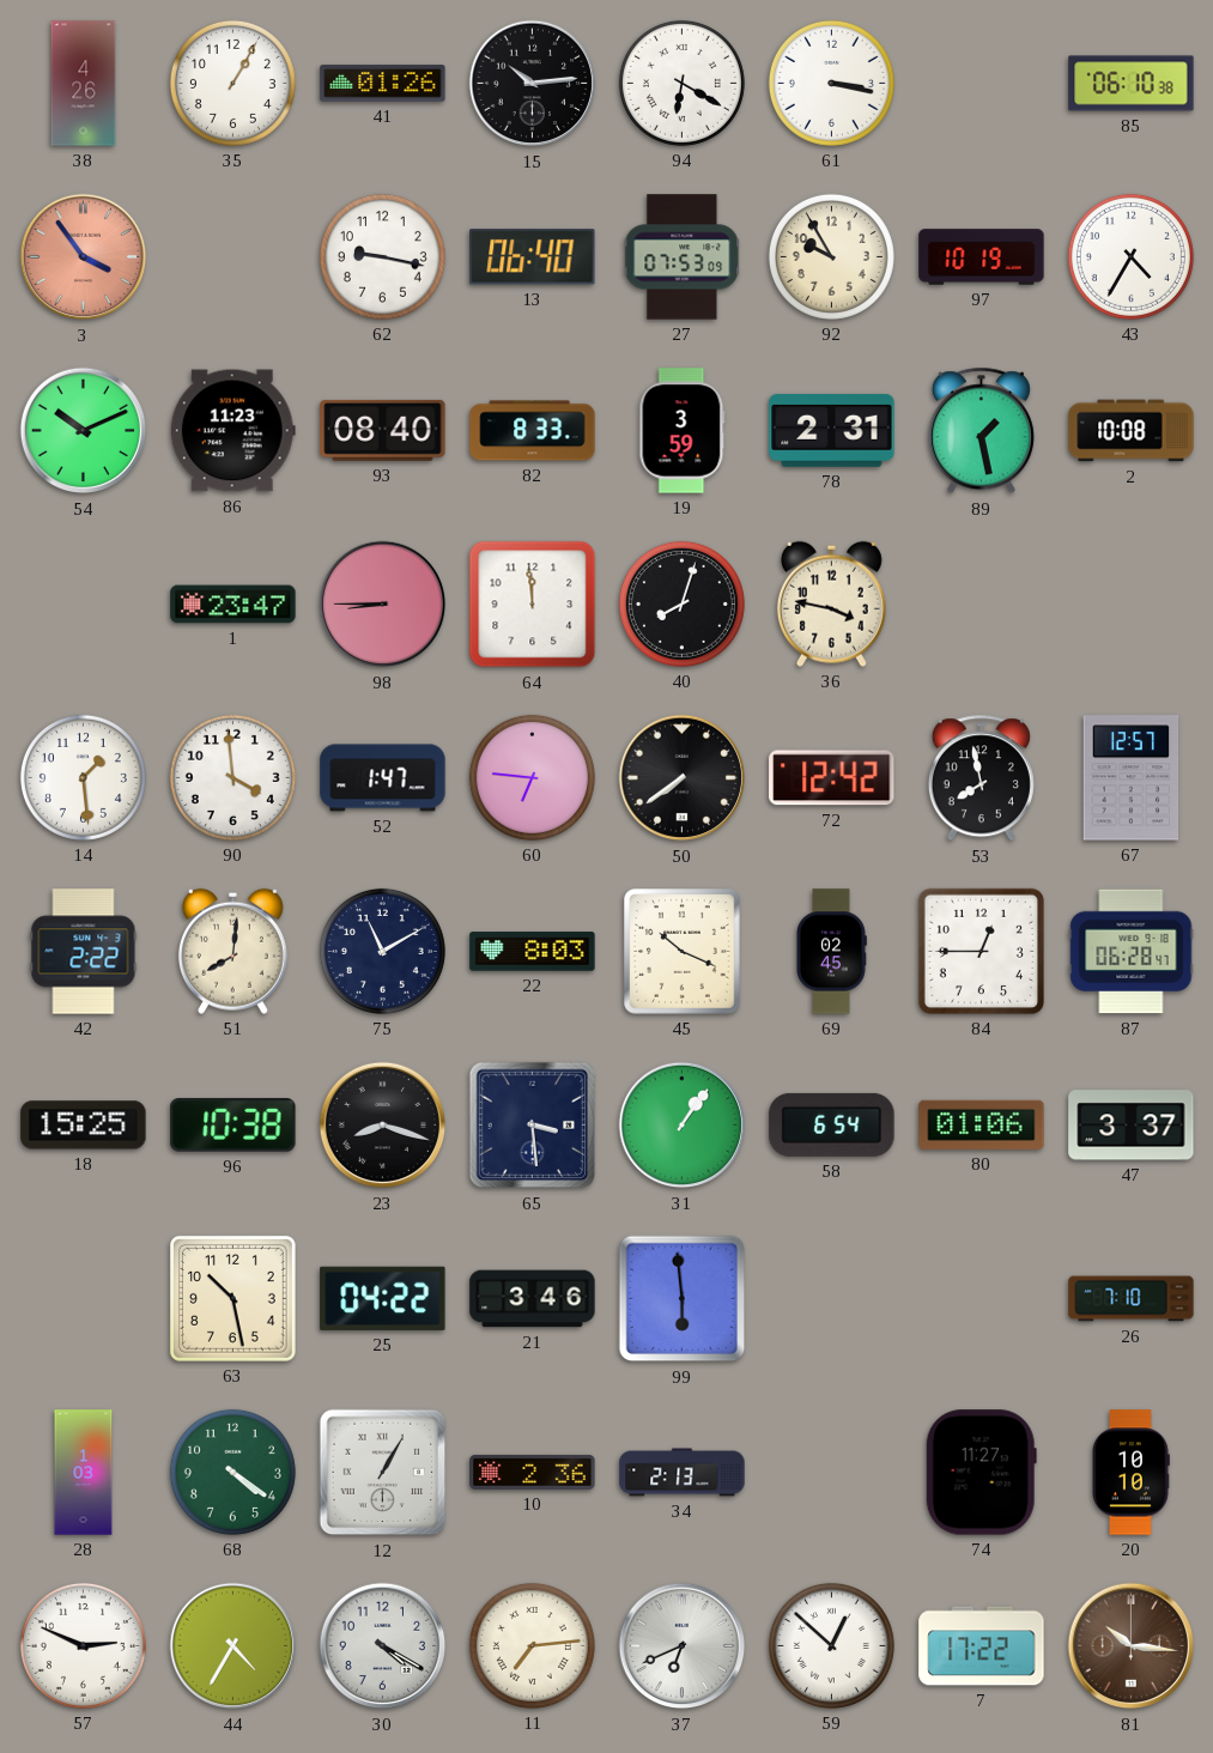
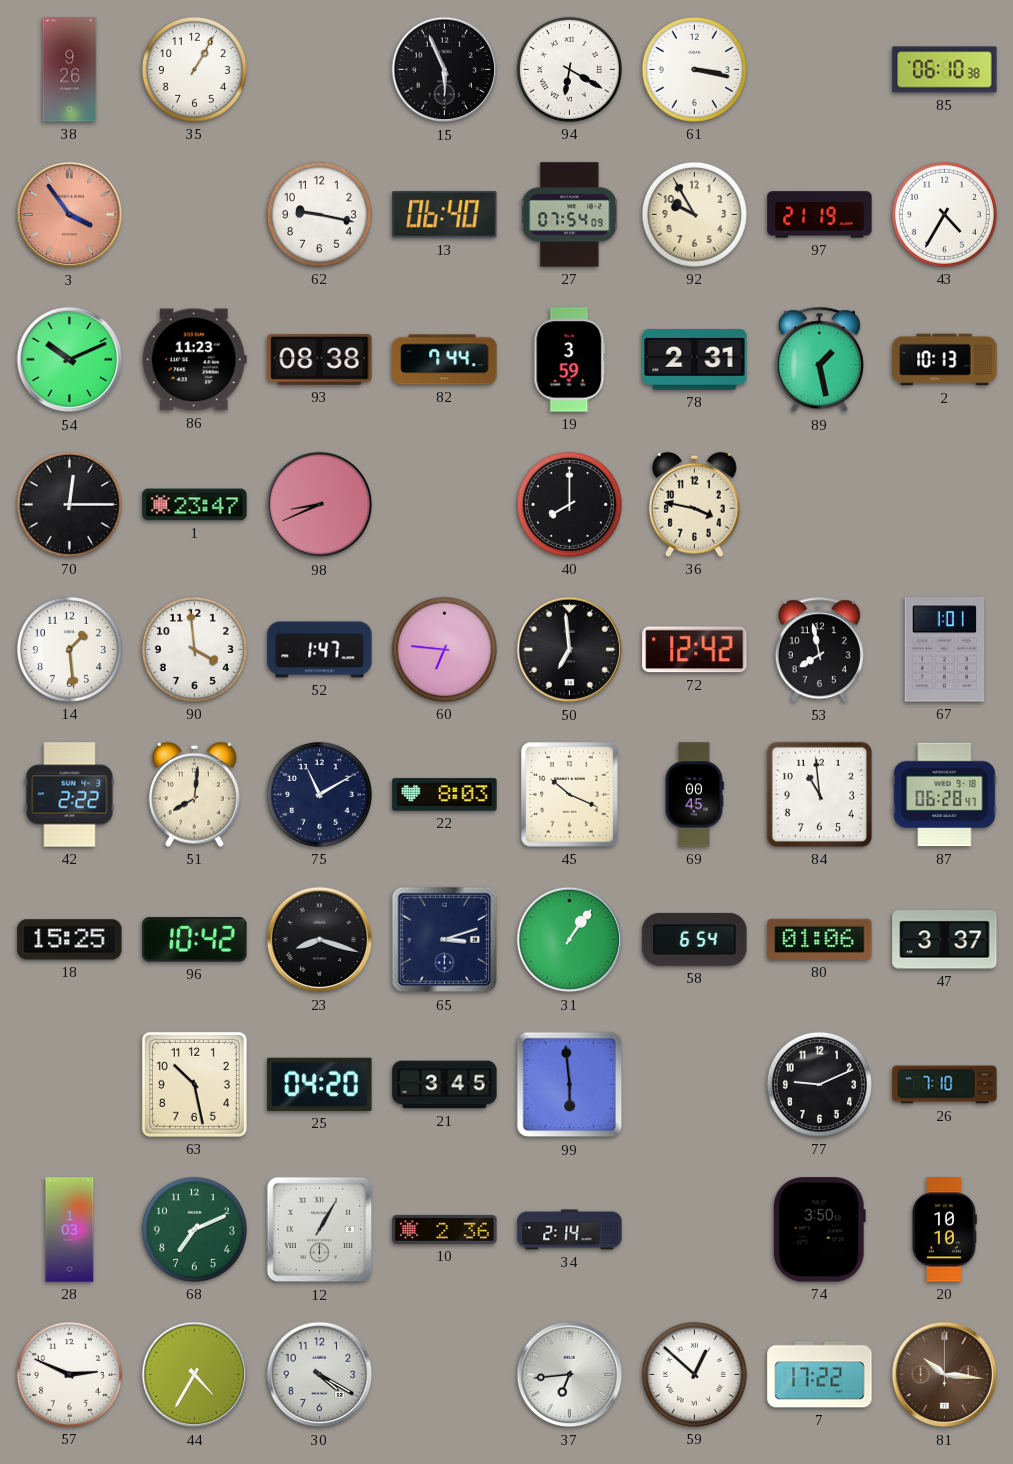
38: 4:26 -> 9:26 (70, 70)
41: 01:26 -> none (383, 84)
15: 10:14 -> 5:56 (445, 70)
27: 07:53 -> 07:54 (570, 215)
97: 10:19 -> 21:19 (820, 215)
93: 08:40 -> 08:38 (320, 359)
82: 8:33 -> 7:44 (445, 360)
2: 10:08 -> 10:13 (945, 360)
70: none -> 12:15 (69, 504)
98: 8:45 -> 8:41 (320, 505)
64: 11:59 -> none (533, 605)
40: 8:03 -> 8:00 (569, 504)
50: 7:39 -> 6:59 (570, 650)
67: 12:57 -> 1:01 (945, 650)
69: 02:45 -> 00:45 (695, 795)
84: 12:45 -> 10:59 (819, 794)
96: 10:38 -> 10:42 (195, 940)
65: 3:29 -> 3:12 (445, 940)
25: 04:22 -> 04:20 (320, 1084)
21: 3:46 -> 3:45 (445, 1085)
77: none -> 9:11 (819, 1084)
68: 4:21 -> 7:11 (194, 1229)
34: 2:13 -> 2:14 (570, 1230)
74: 11:27 -> 3:50 (819, 1230)
11: 7:14 -> none (532, 1645)
37: 6:41 -> 6:44 (570, 1375)
